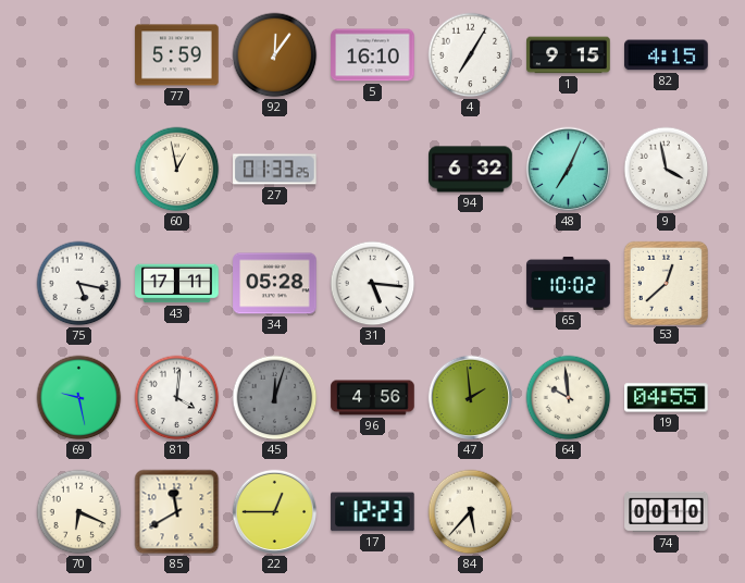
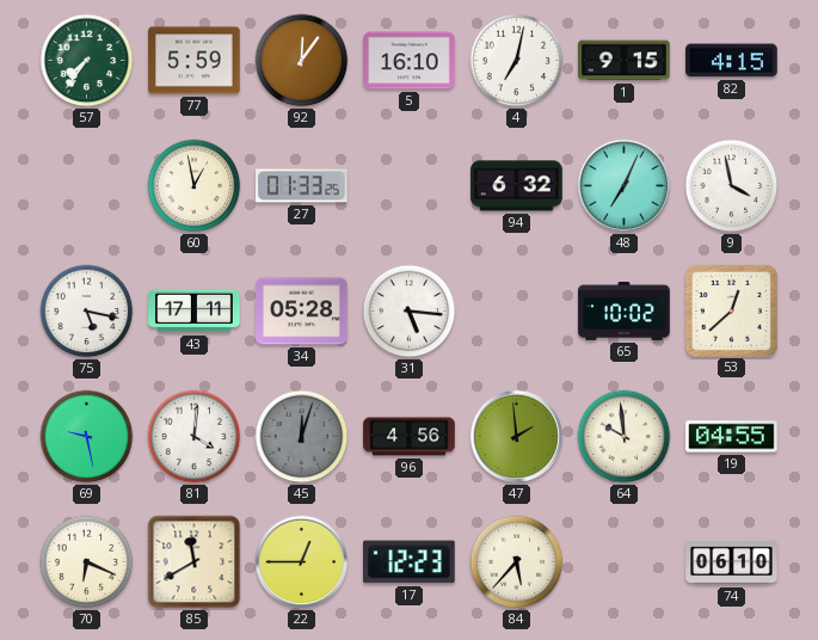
57: none -> 7:36 (87, 61)
4: 7:05 -> 7:02 (517, 61)
74: 00:10 -> 06:10 (732, 562)
